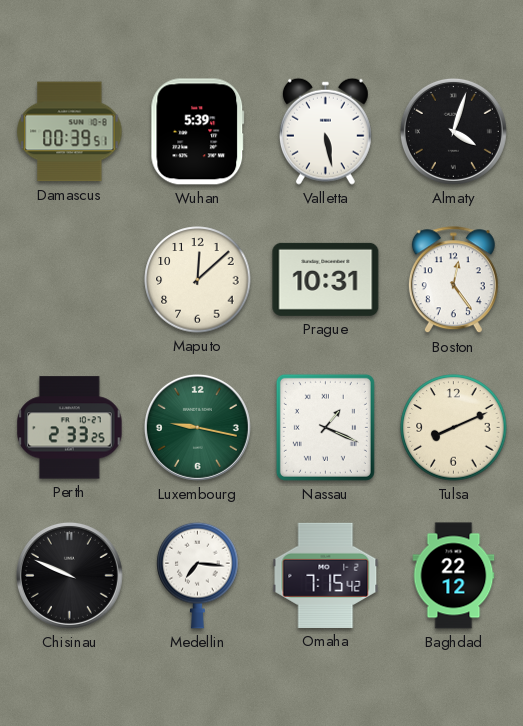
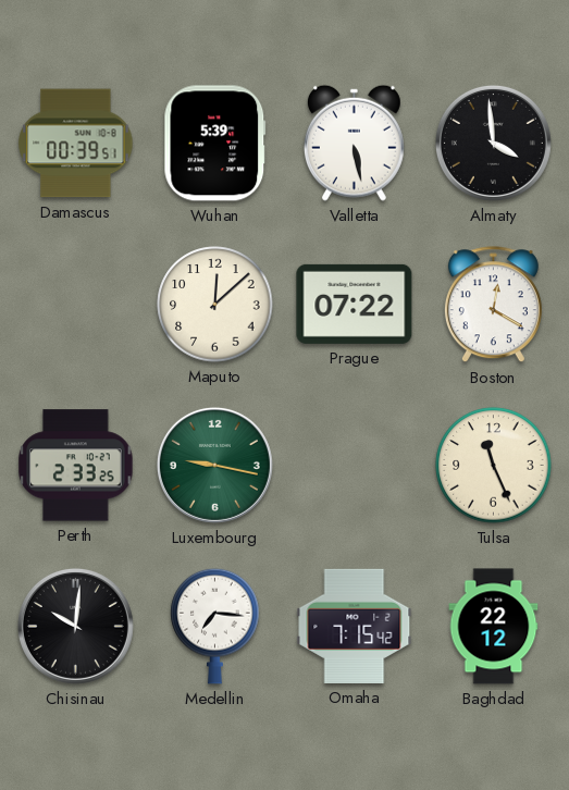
Almaty: 4:03 -> 3:59 (493, 143)
Prague: 10:31 -> 07:22 (355, 304)
Boston: 12:24 -> 12:20 (493, 305)
Nassau: 1:19 -> none (325, 427)
Tulsa: 8:11 -> 11:26 (494, 466)
Chisinau: 9:49 -> 10:01 (75, 626)
